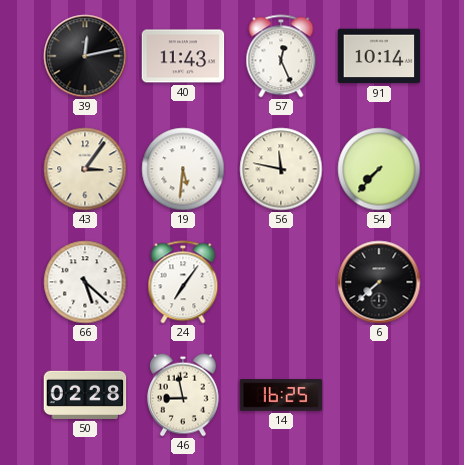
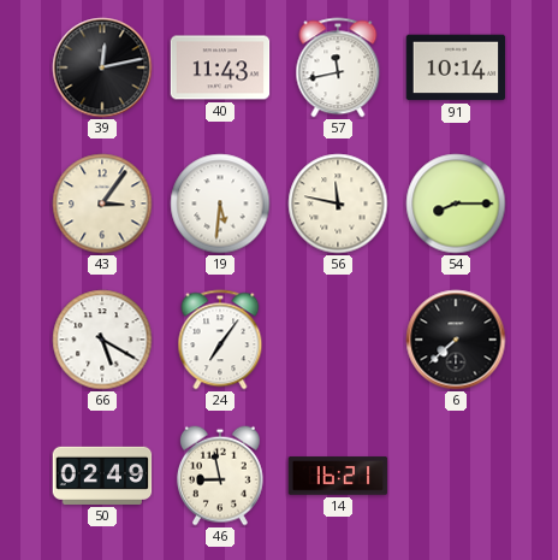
57: 12:26 -> 11:43 (338, 67)
54: 7:37 -> 8:15 (456, 204)
66: 5:22 -> 5:20 (102, 340)
50: 02:28 -> 02:49 (102, 476)
14: 16:25 -> 16:21 (338, 476)
